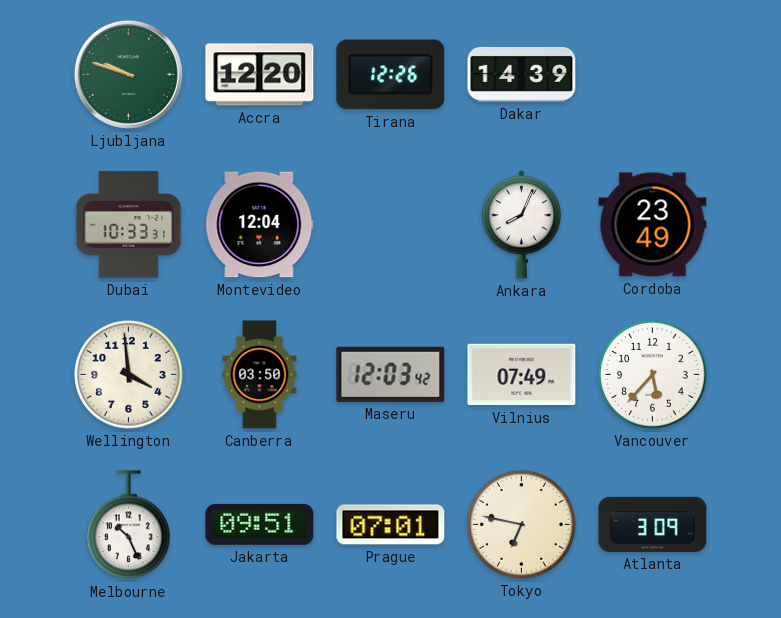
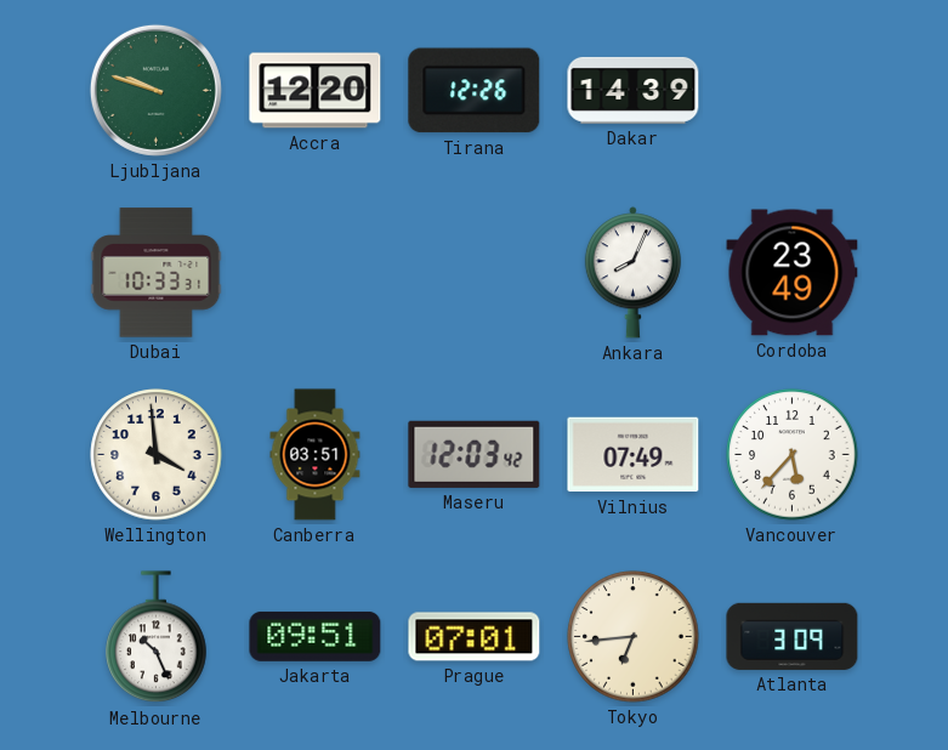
Montevideo: 12:04 -> none (260, 225)
Canberra: 03:50 -> 03:51 (316, 455)
Tokyo: 6:47 -> 6:44 (634, 637)
